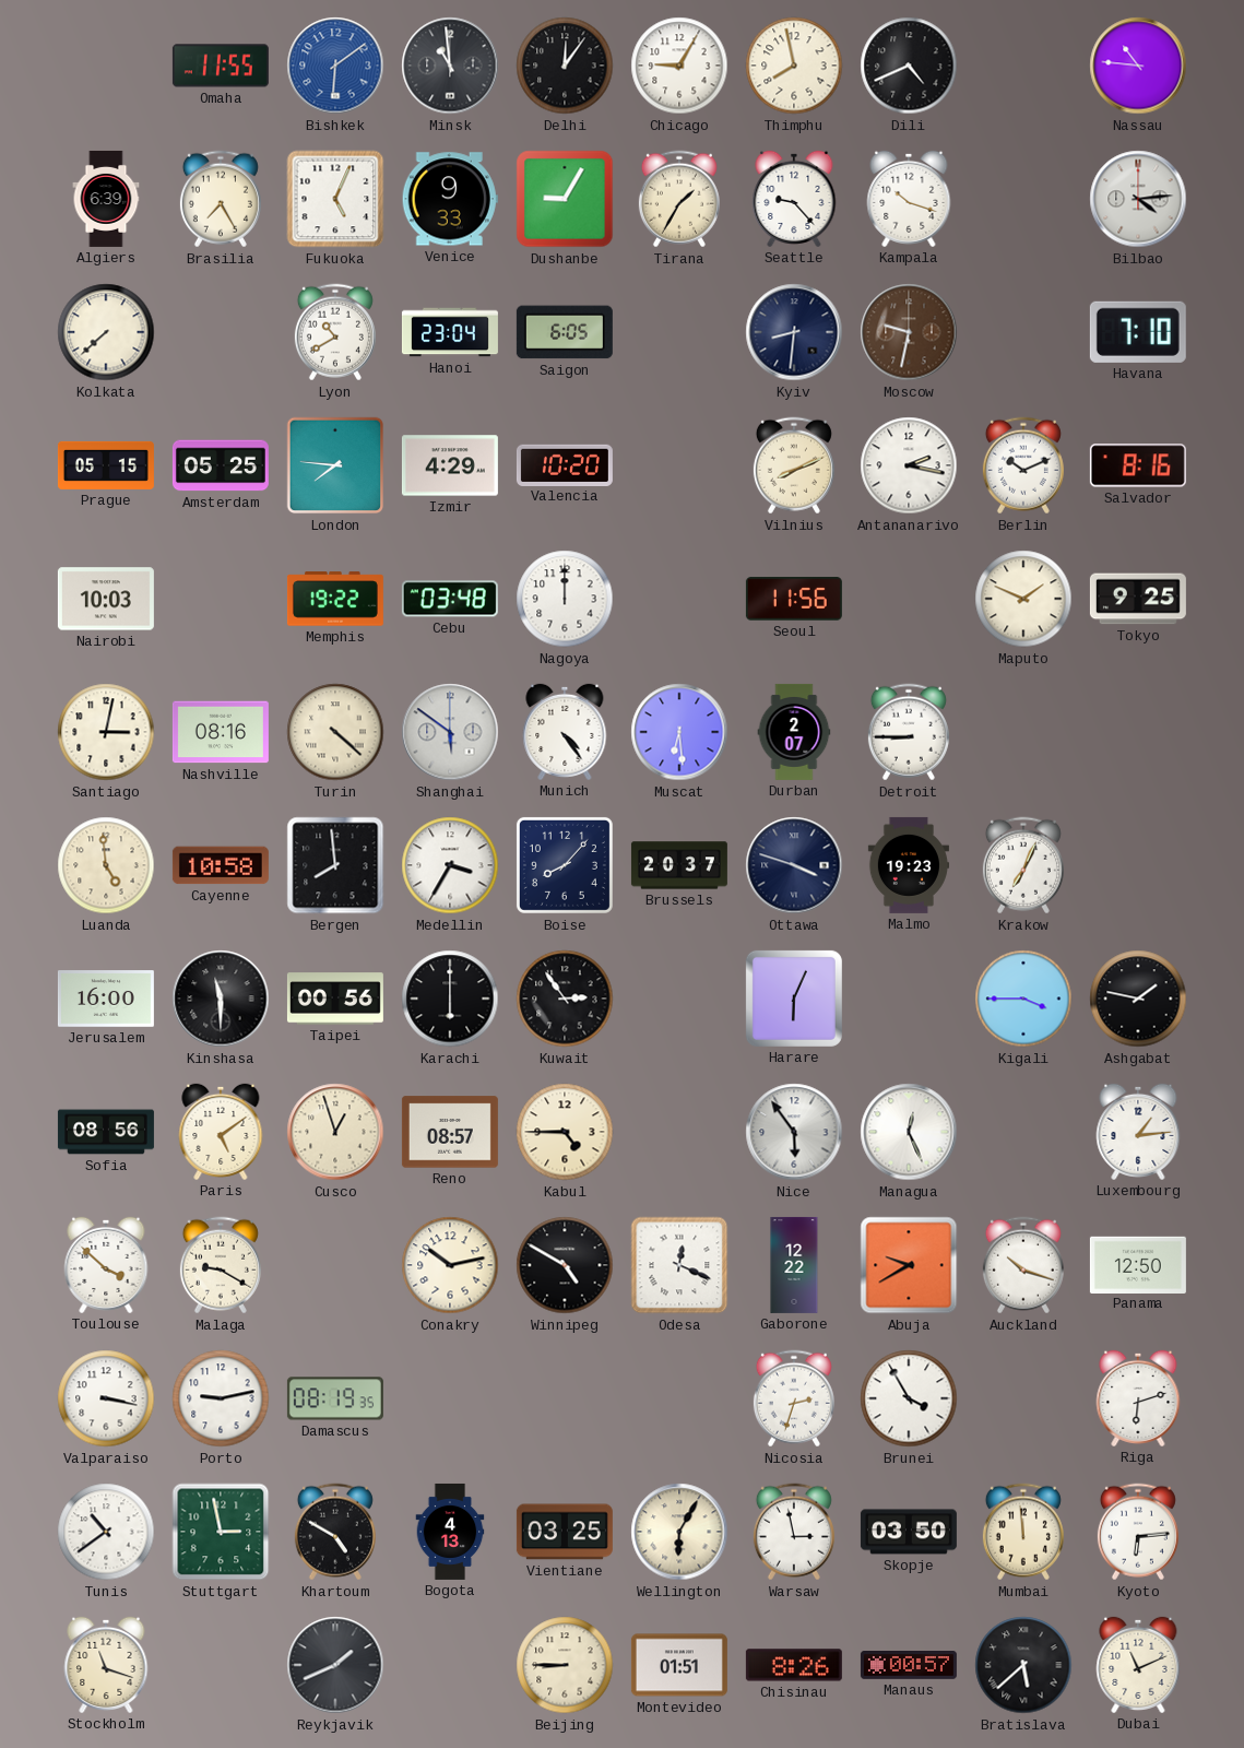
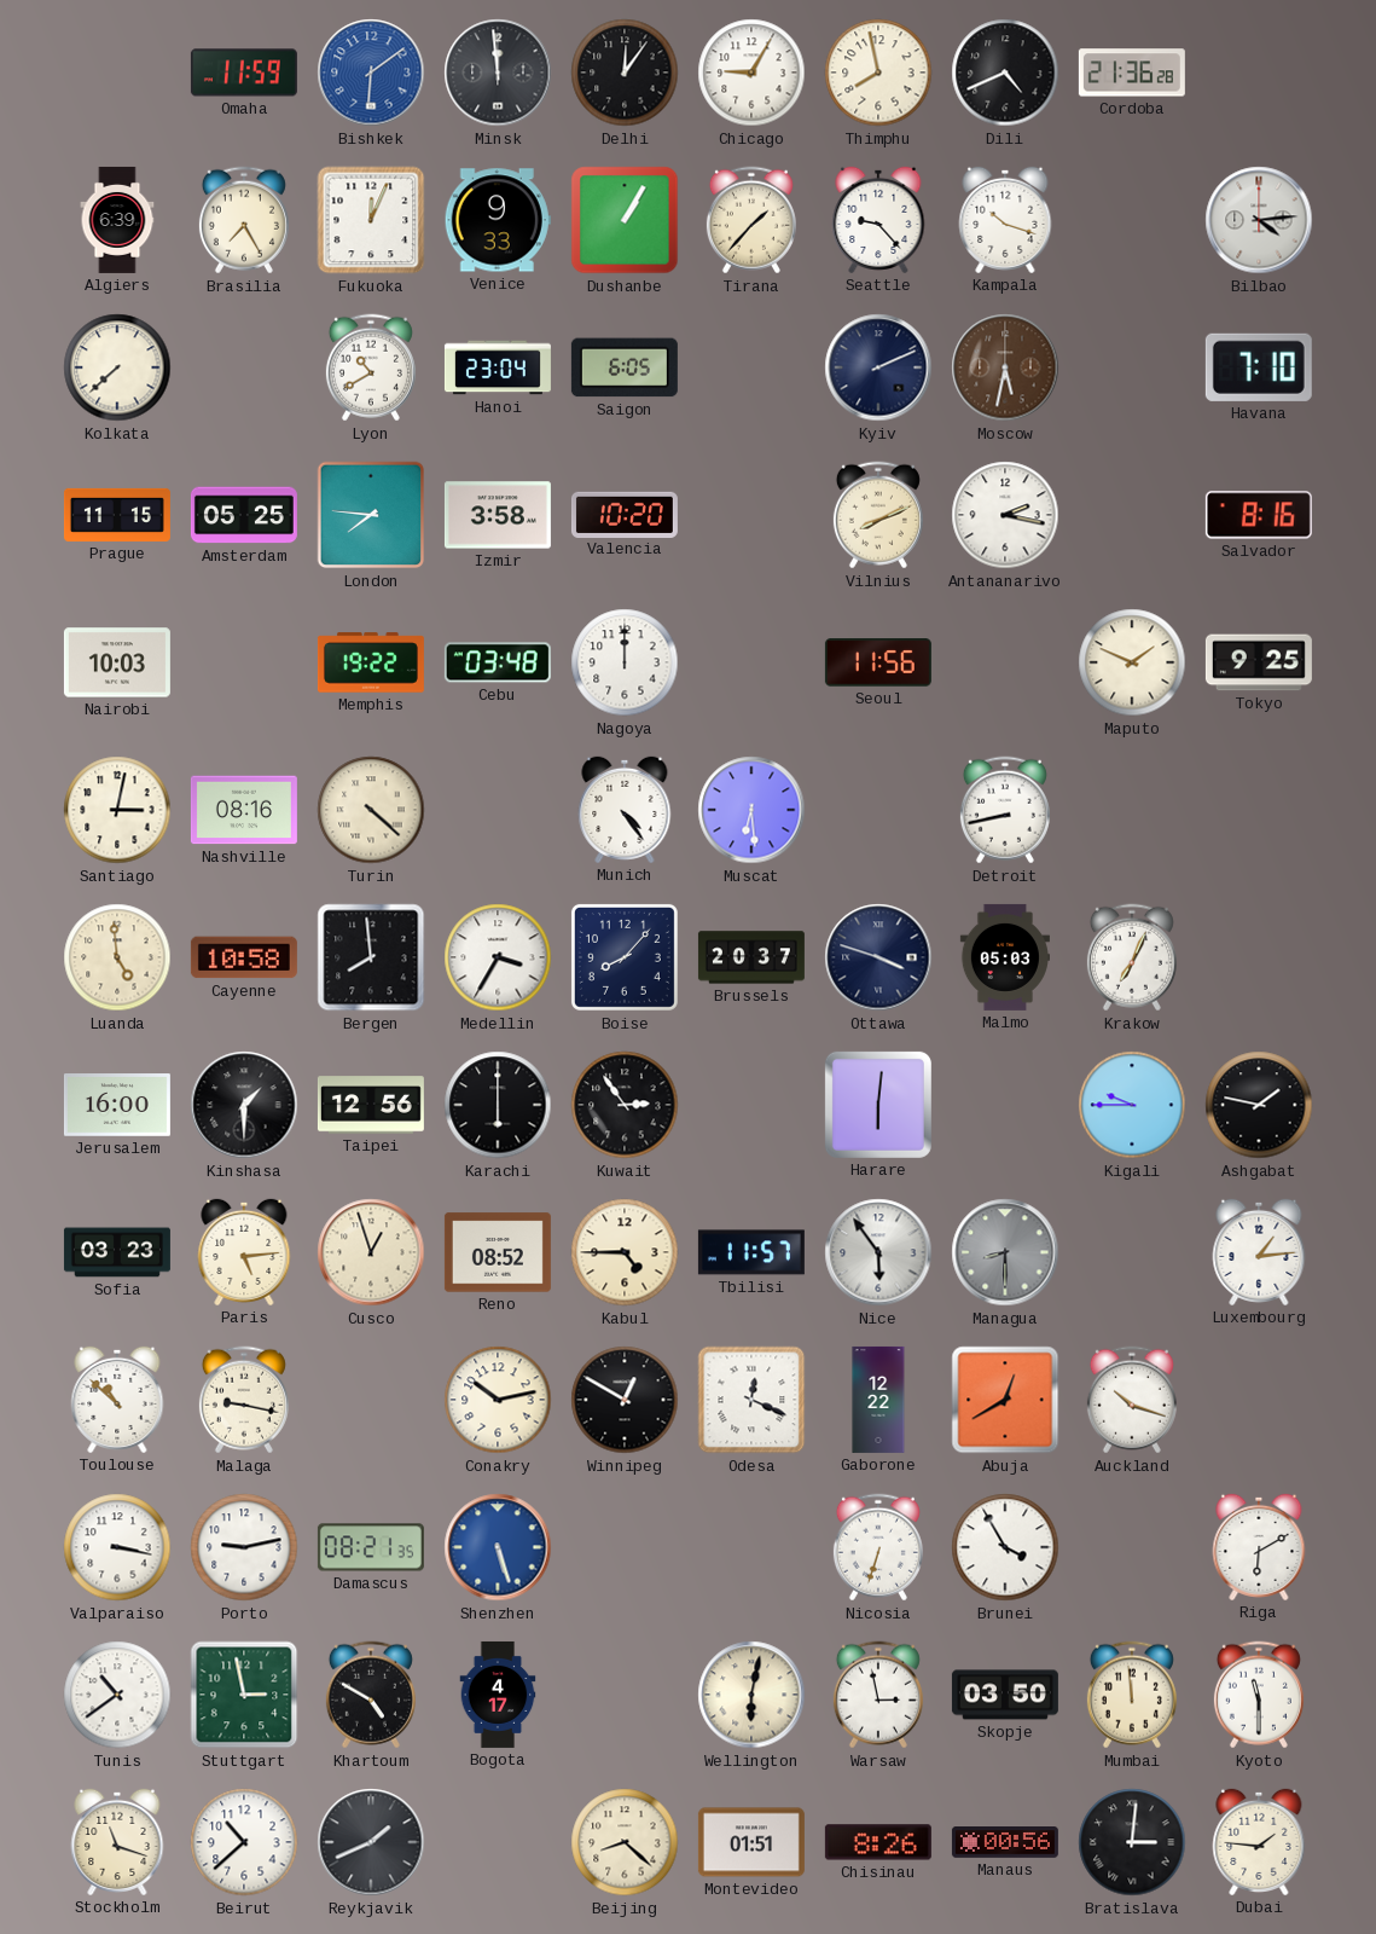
Omaha: 11:55 -> 11:59 (244, 73)
Minsk: 10:59 -> 11:59 (498, 73)
Cordoba: none -> 21:36 (1132, 73)
Nassau: 10:46 -> none (1138, 66)
Fukuoka: 5:04 -> 12:04 (371, 220)
Dushanbe: 9:05 -> 1:05 (625, 220)
Tirana: 1:35 -> 1:37 (751, 220)
Kyiv: 8:31 -> 2:11 (878, 367)
Moscow: 9:32 -> 5:32 (1005, 367)
Prague: 05:15 -> 11:15 (117, 515)
Izmir: 4:29 -> 3:58 (498, 515)
Berlin: 10:11 -> none (1023, 465)
Shanghai: 5:51 -> none (450, 732)
Durban: 2:07 -> none (794, 732)
Detroit: 8:45 -> 8:43 (1005, 810)
Malmo: 19:23 -> 05:03 (1005, 957)
Kinshasa: 11:30 -> 1:30 (244, 1105)
Taipei: 00:56 -> 12:56 (371, 1105)
Harare: 6:04 -> 6:01 (878, 1105)
Kigali: 3:45 -> 9:45 (1132, 1105)
Sofia: 08:56 -> 03:23 (117, 1252)
Paris: 5:09 -> 5:14 (244, 1252)
Reno: 08:57 -> 08:52 (498, 1252)
Tbilisi: none -> 11:57 (751, 1252)
Managua: 12:26 -> 8:30 (1005, 1252)
Managua dial: white -> grey (1005, 1252)
Toulouse: 3:52 -> 10:52 (117, 1400)
Malaga: 9:20 -> 9:17 (244, 1400)
Winnipeg: 4:50 -> 12:50 (625, 1400)
Abuja: 9:40 -> 12:40 (1005, 1400)
Panama: 12:50 -> none (1138, 1264)
Damascus: 08:19 -> 08:21 (371, 1547)
Shenzhen: none -> 5:27 (498, 1547)
Nicosia: 2:33 -> 6:33 (878, 1547)
Riga: 6:12 -> 6:10 (1259, 1547)
Bogota: 4:13 -> 4:17 (498, 1695)
Vientiane: 03:25 -> none (565, 1532)
Wellington: 6:05 -> 6:02 (751, 1695)
Kyoto: 6:14 -> 11:30 (1259, 1695)
Beirut: none -> 10:38 (244, 1842)
Beijing: 8:45 -> 8:22 (625, 1842)
Manaus: 00:57 -> 00:56 (1005, 1842)
Bratislava: 5:38 -> 3:01 (1132, 1842)
Dubai: 11:11 -> 1:46 (1259, 1842)
